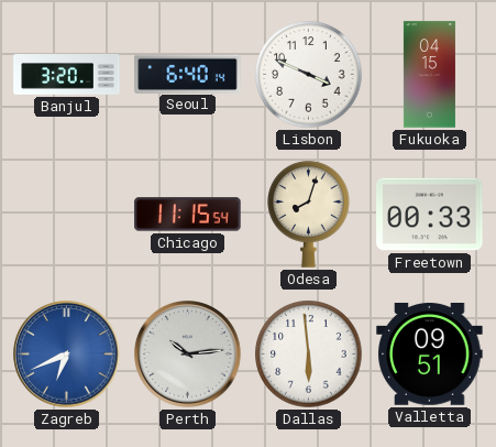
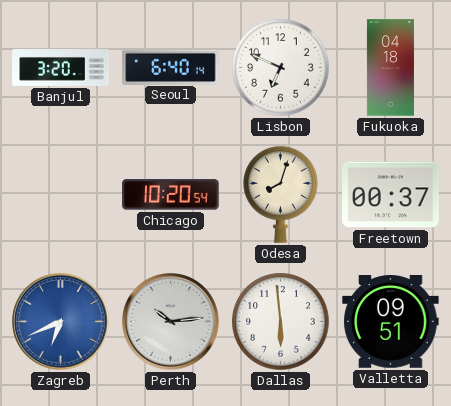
Lisbon: 3:49 -> 6:49 (281, 68)
Fukuoka: 04:15 -> 04:18 (390, 68)
Chicago: 11:15 -> 10:20 (171, 195)
Freetown: 00:33 -> 00:37 (391, 195)
